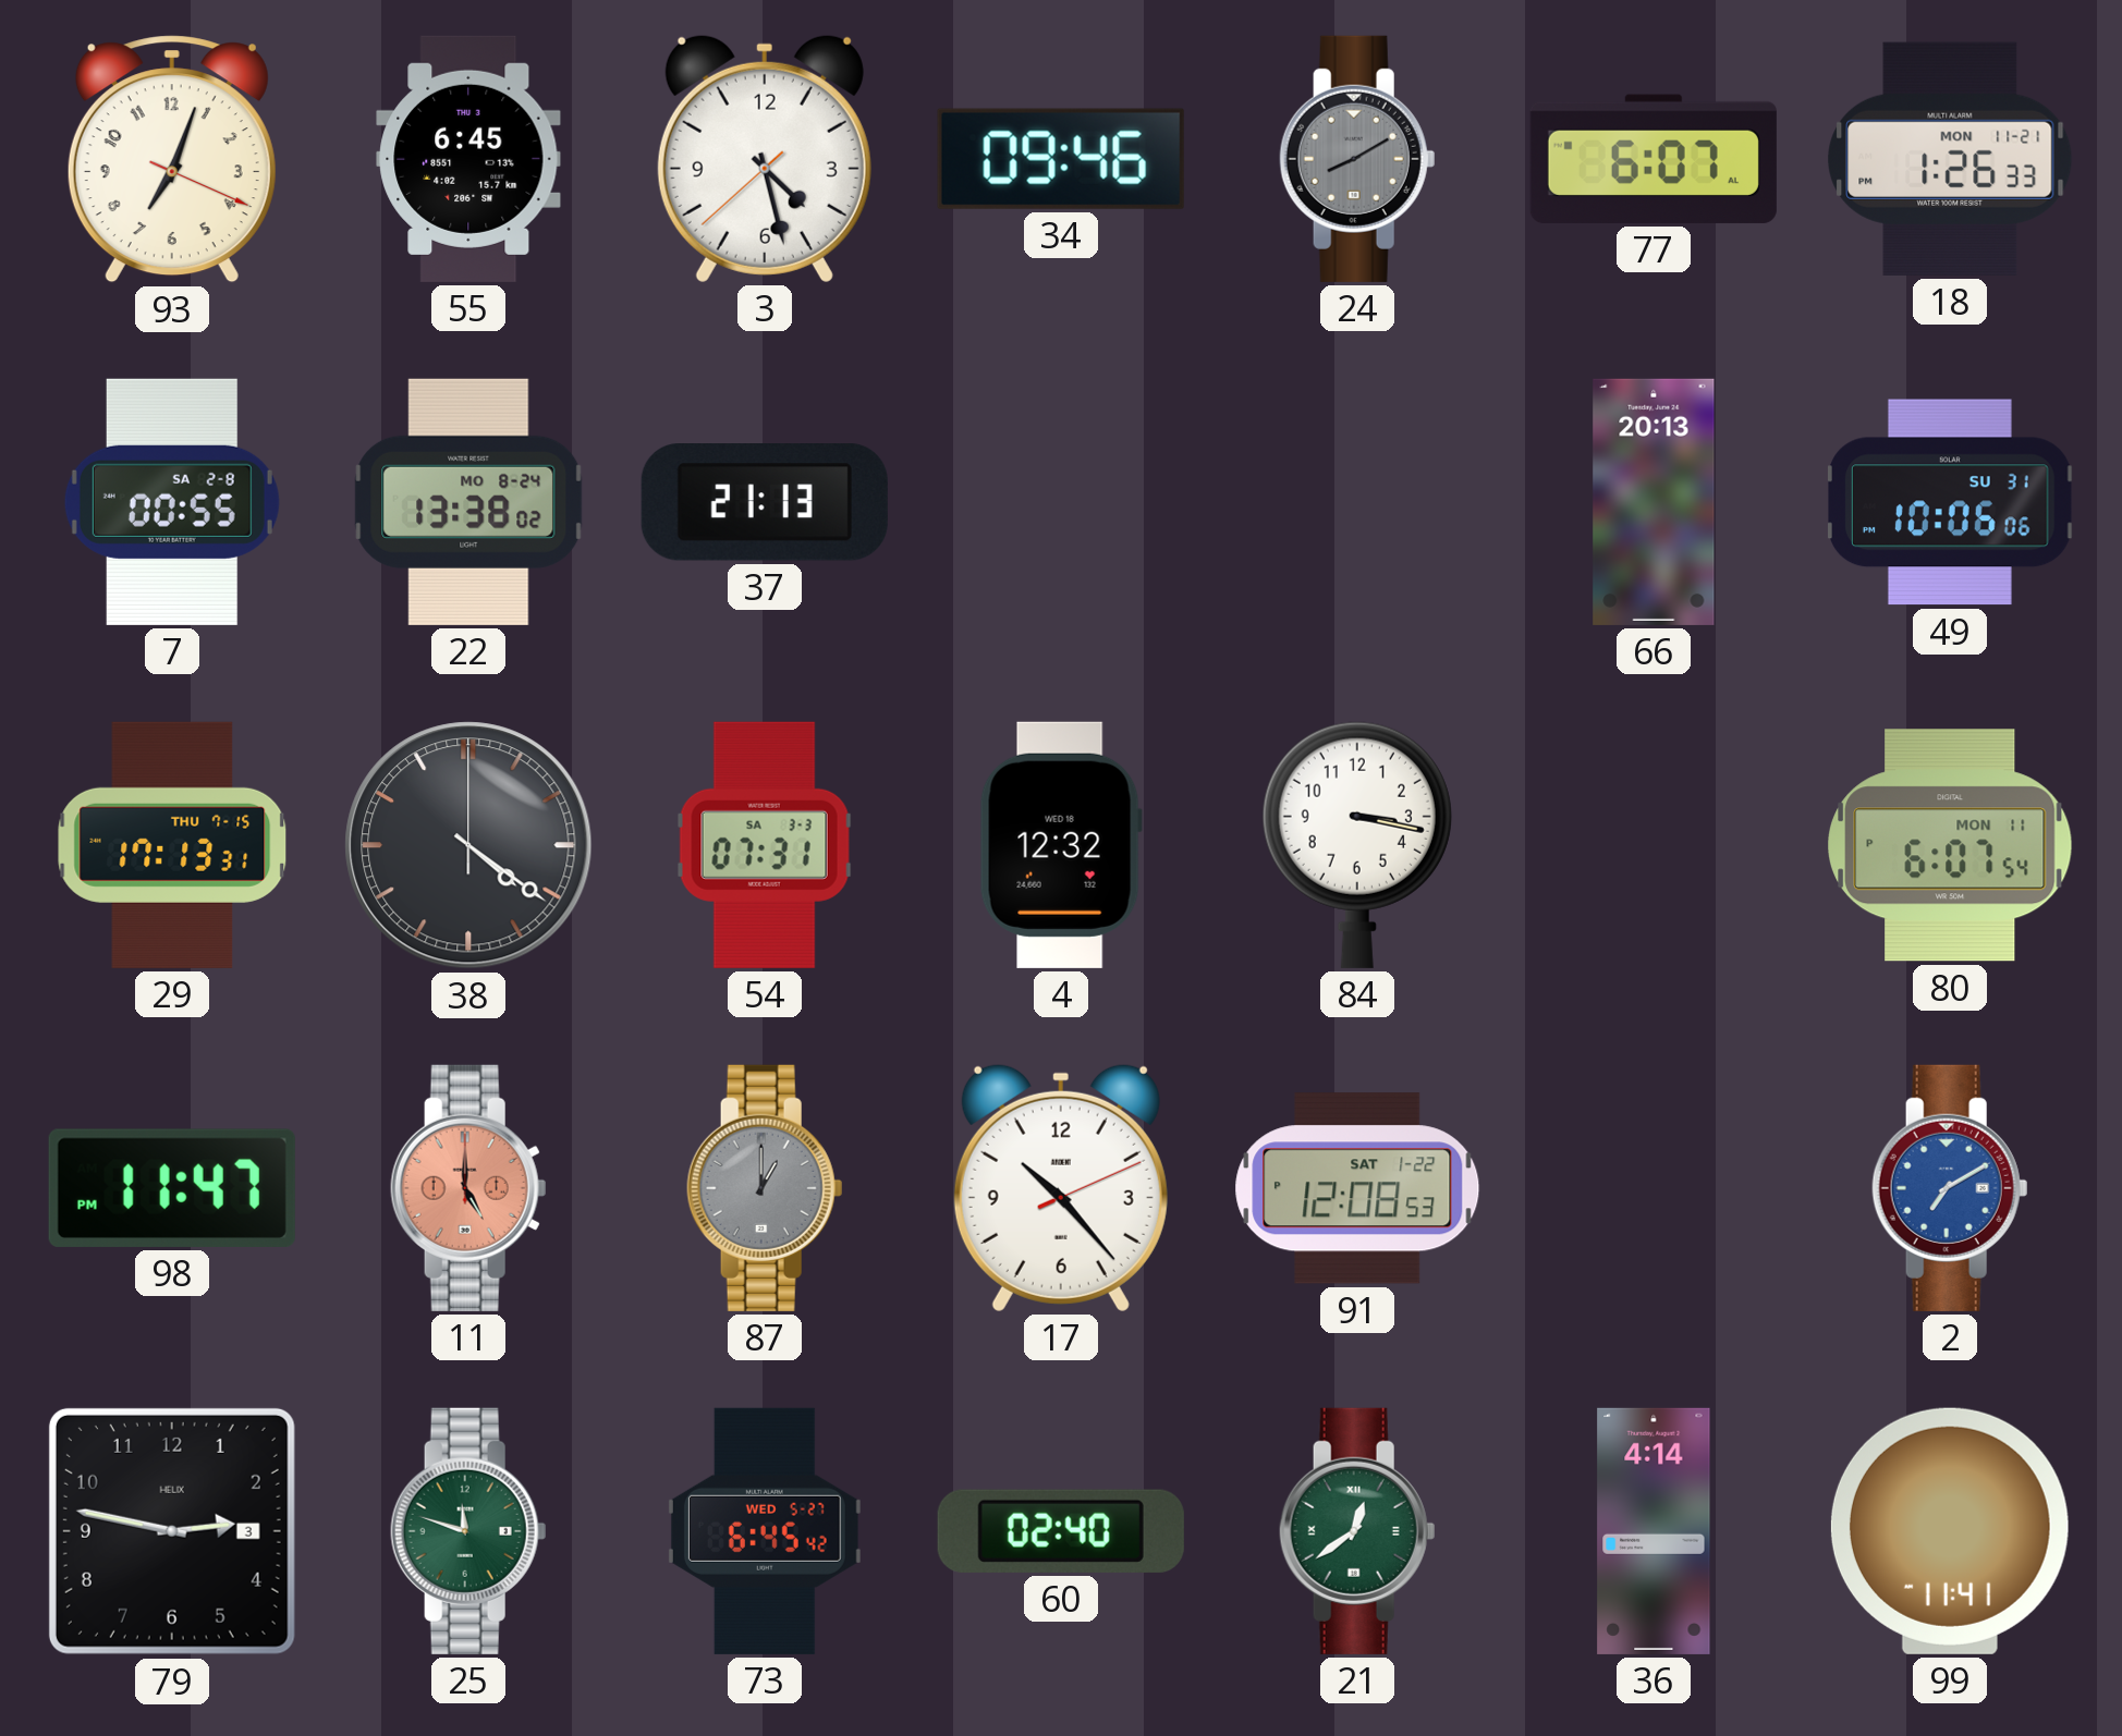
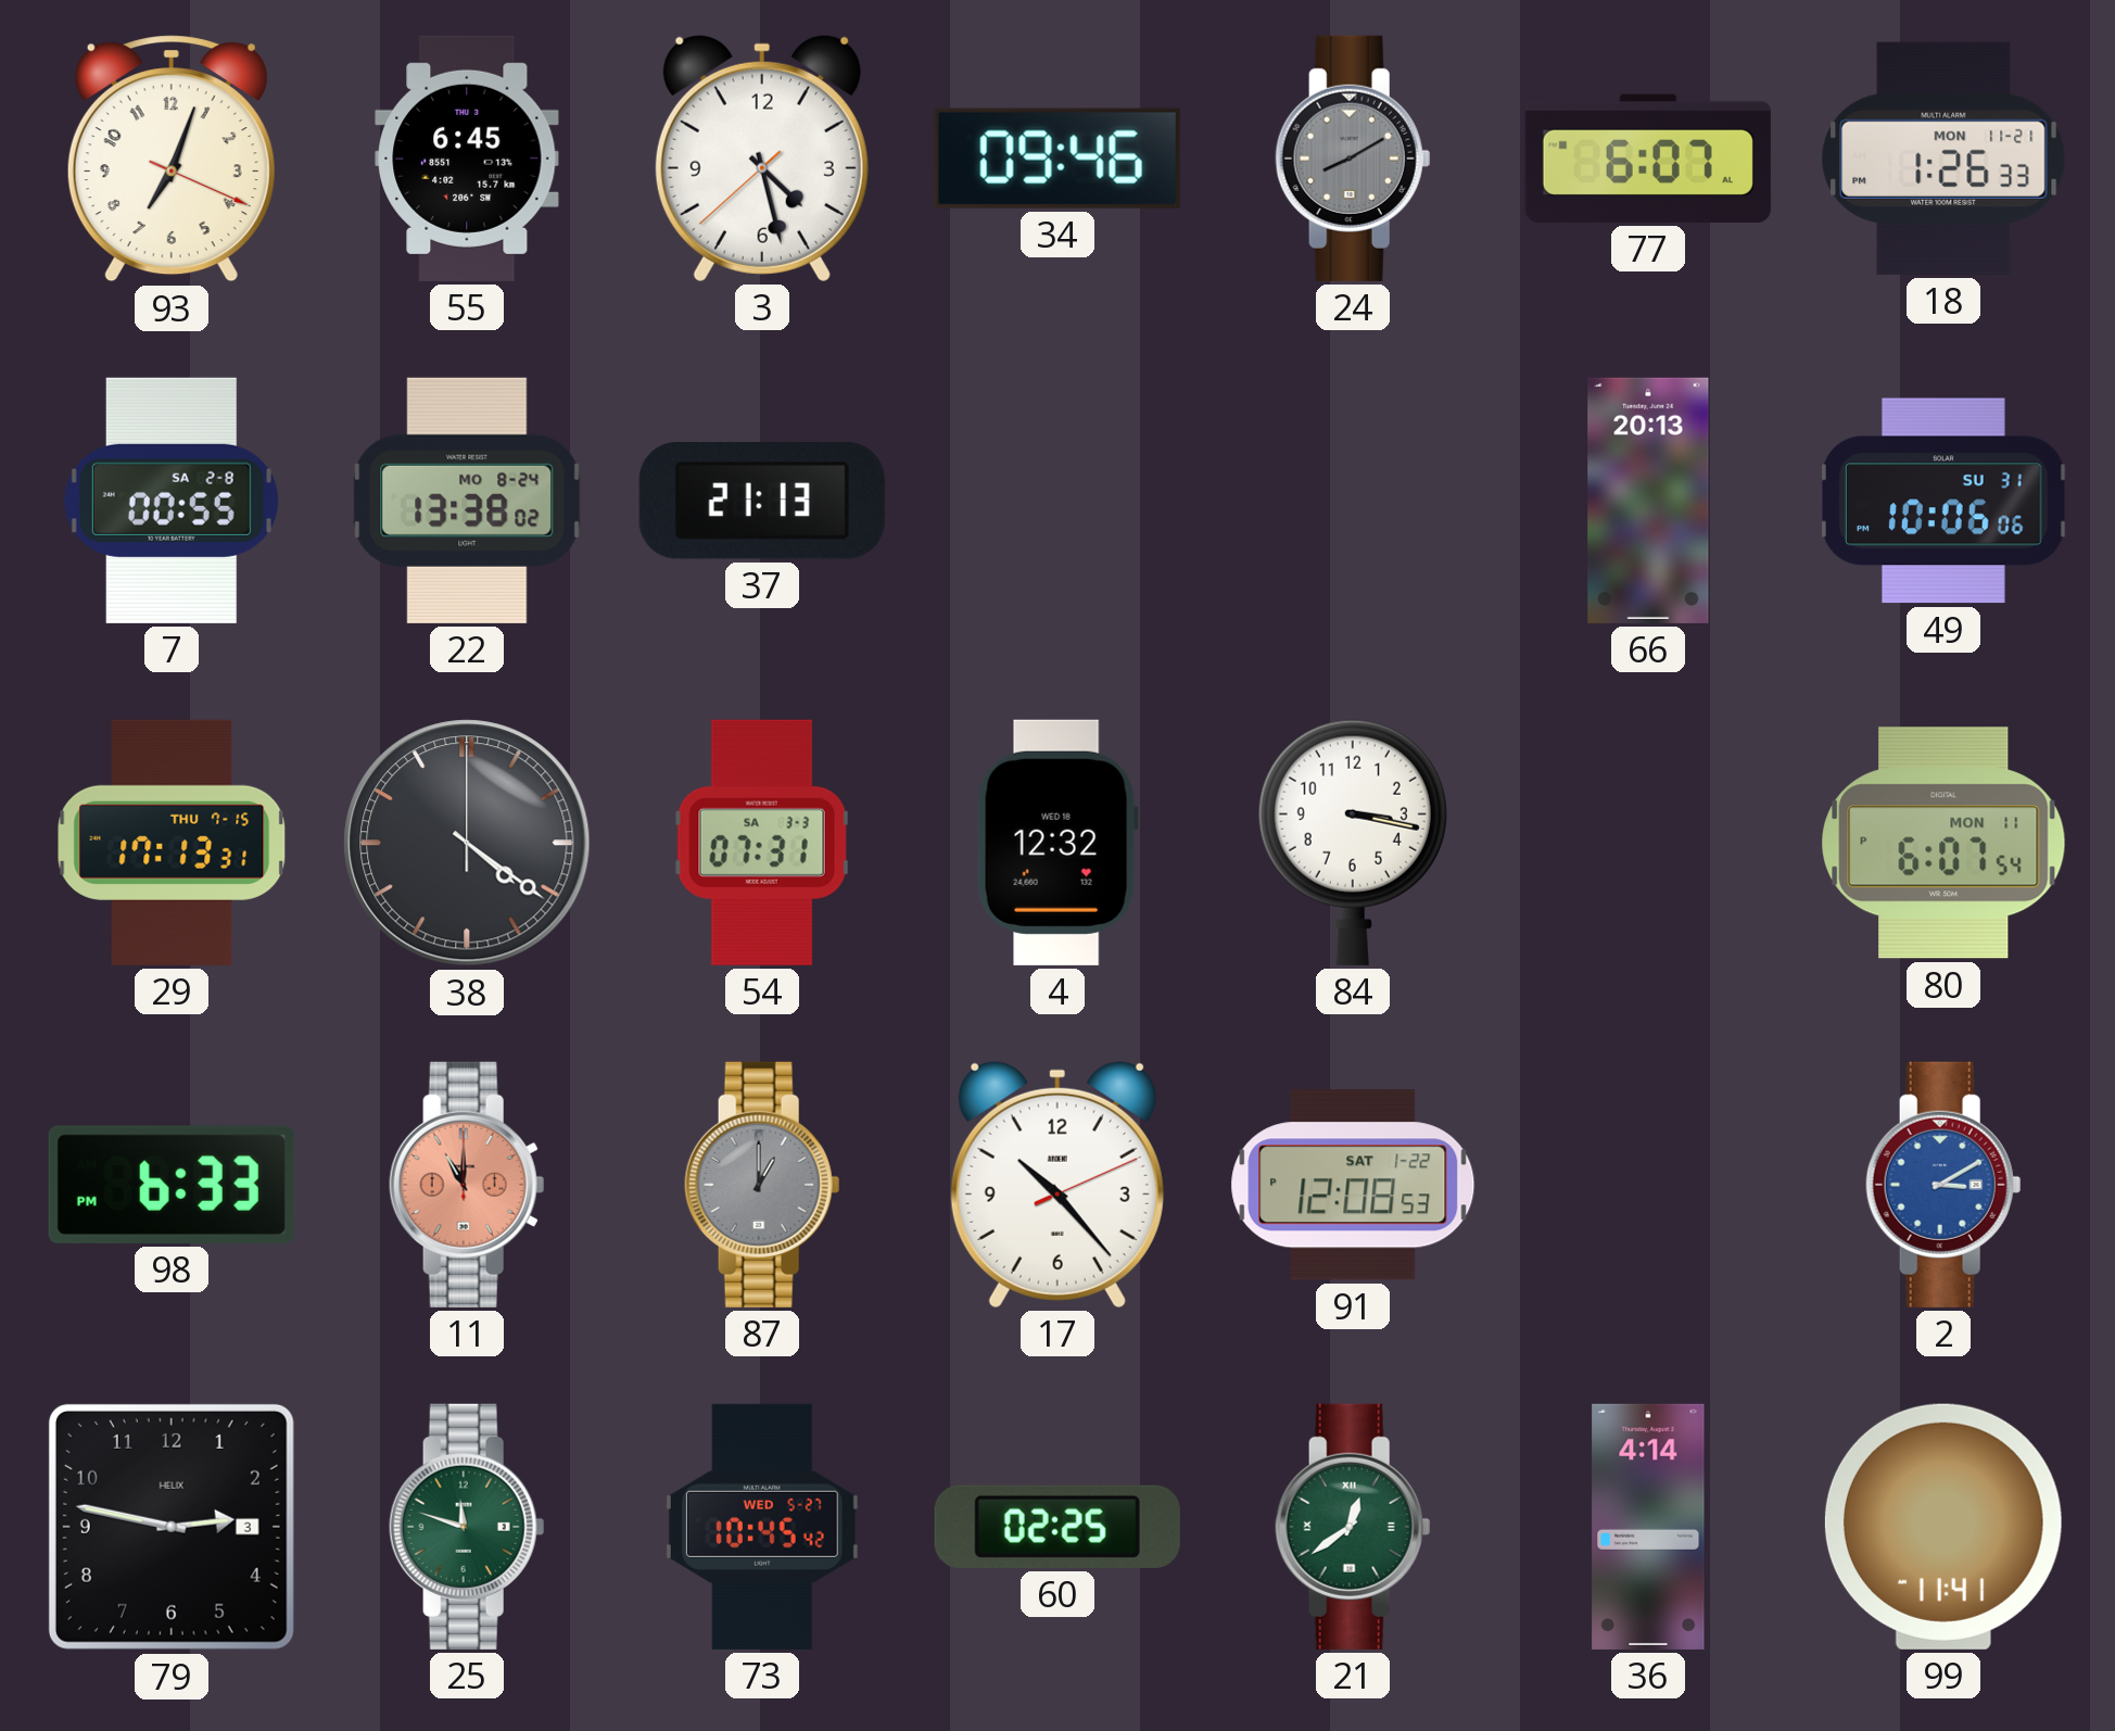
98: 11:47 -> 6:33 (172, 1185)
11: 5:00 -> 11:00 (467, 1185)
2: 7:10 -> 3:10 (1943, 1185)
73: 6:45 -> 10:45 (762, 1527)
60: 02:40 -> 02:25 (1057, 1527)
